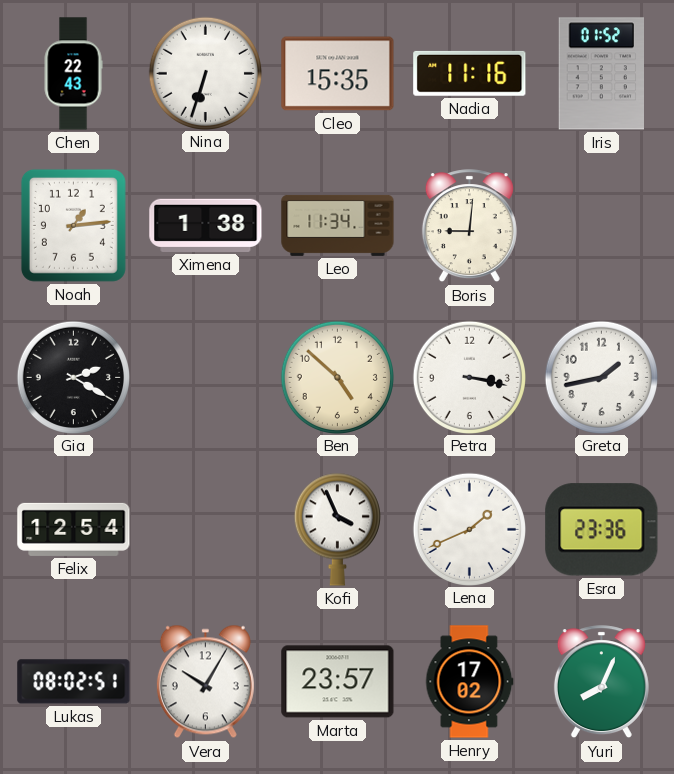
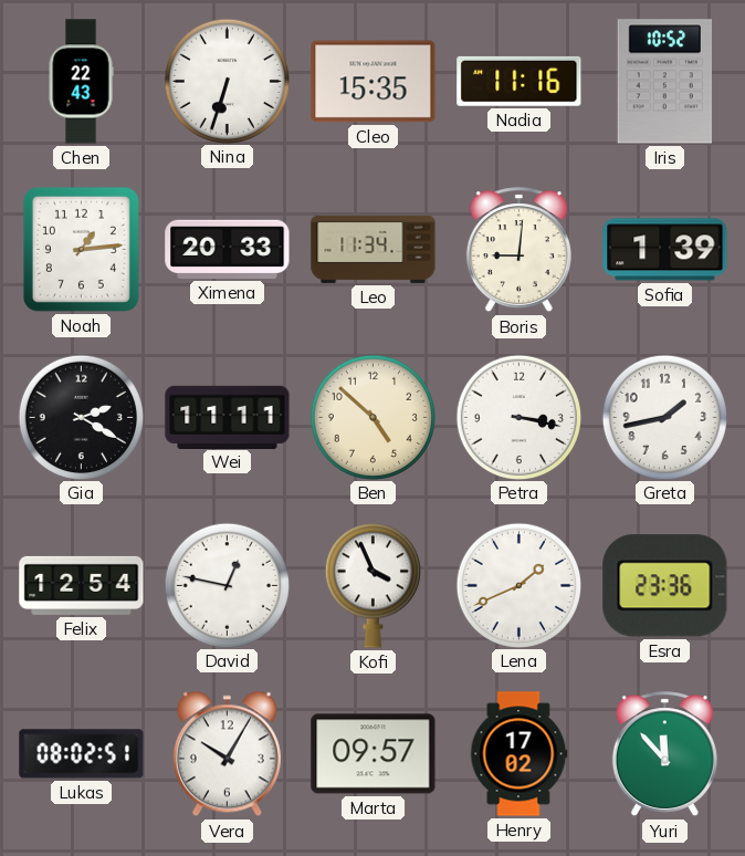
Iris: 01:52 -> 10:52 (665, 82)
Ximena: 1:38 -> 20:33 (228, 249)
Sofia: none -> 1:39 (665, 250)
Wei: none -> 11:11 (228, 417)
David: none -> 12:47 (227, 585)
Marta: 23:57 -> 09:57 (374, 754)
Yuri: 8:04 -> 11:53 (664, 754)
